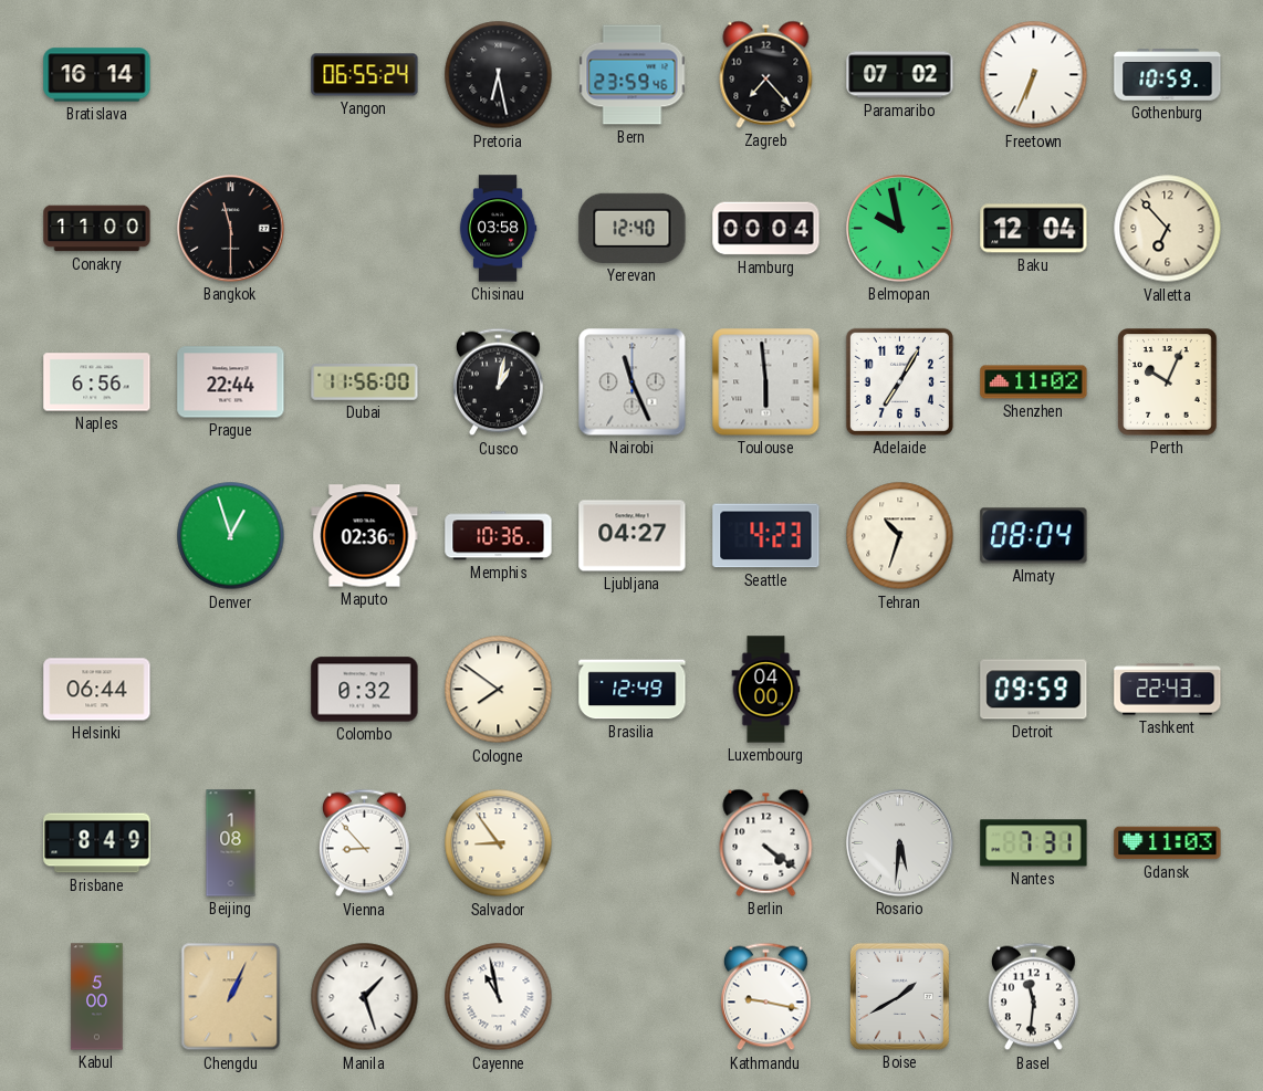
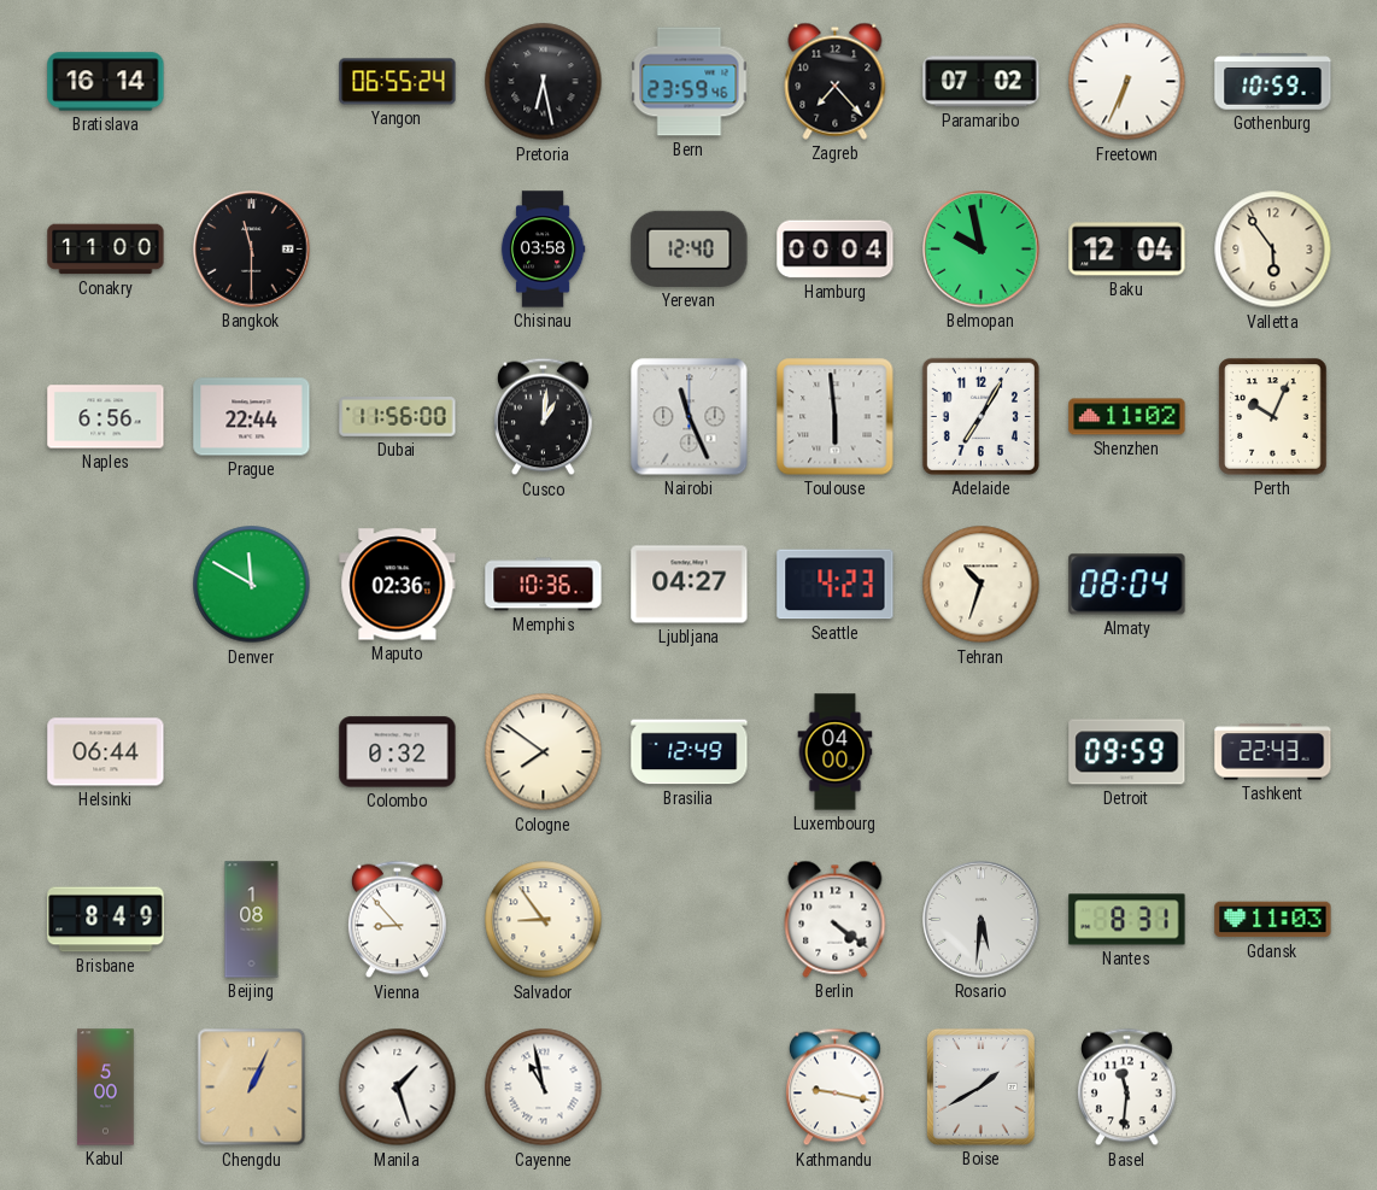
Valletta: 6:53 -> 5:54 (1273, 250)
Cusco: 1:02 -> 1:01 (543, 417)
Denver: 12:57 -> 11:50 (252, 585)
Nantes: 7:31 -> 8:31 (1127, 920)
